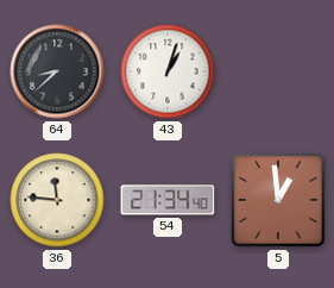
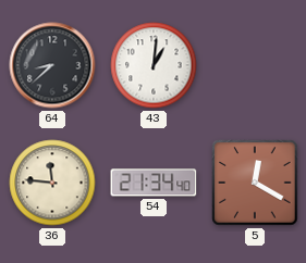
43: 1:03 -> 1:01 (154, 65)
5: 12:59 -> 12:20 (255, 183)
